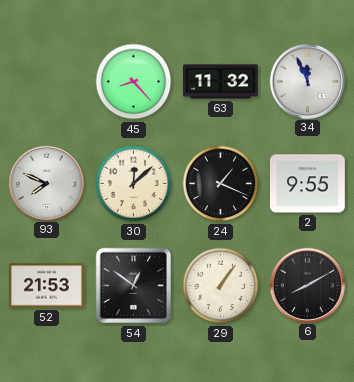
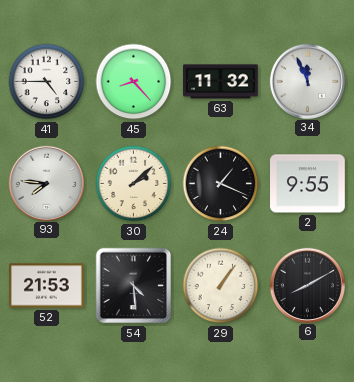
41: none -> 4:45 (47, 82)
93: 7:49 -> 7:46 (46, 183)
30: 12:08 -> 2:08 (134, 184)
54: 12:51 -> 4:29 (134, 286)
